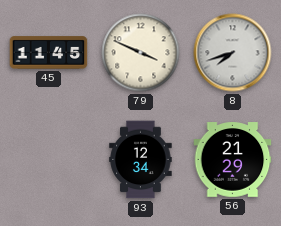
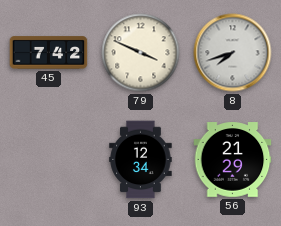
45: 11:45 -> 7:42 (49, 53)
